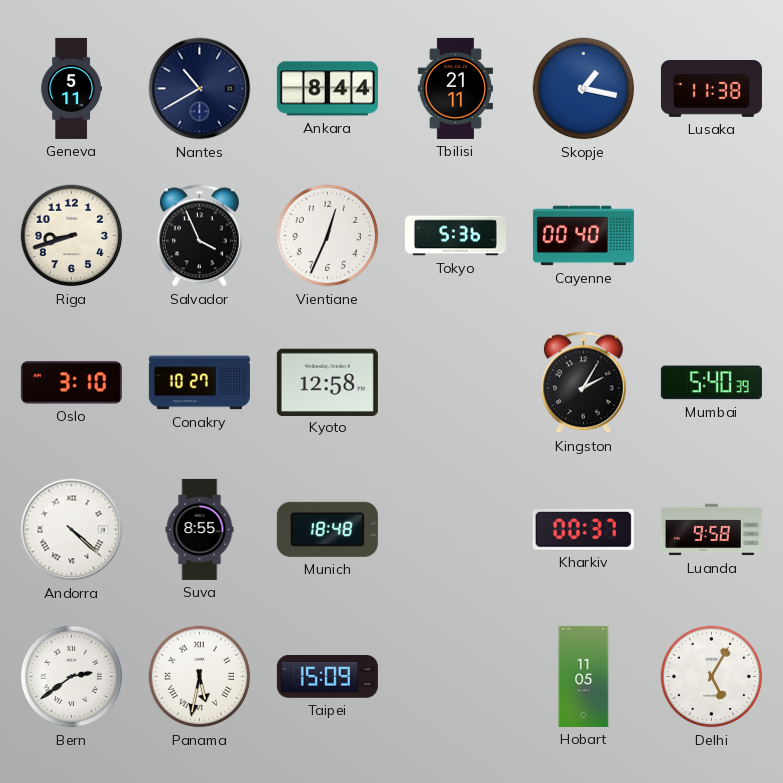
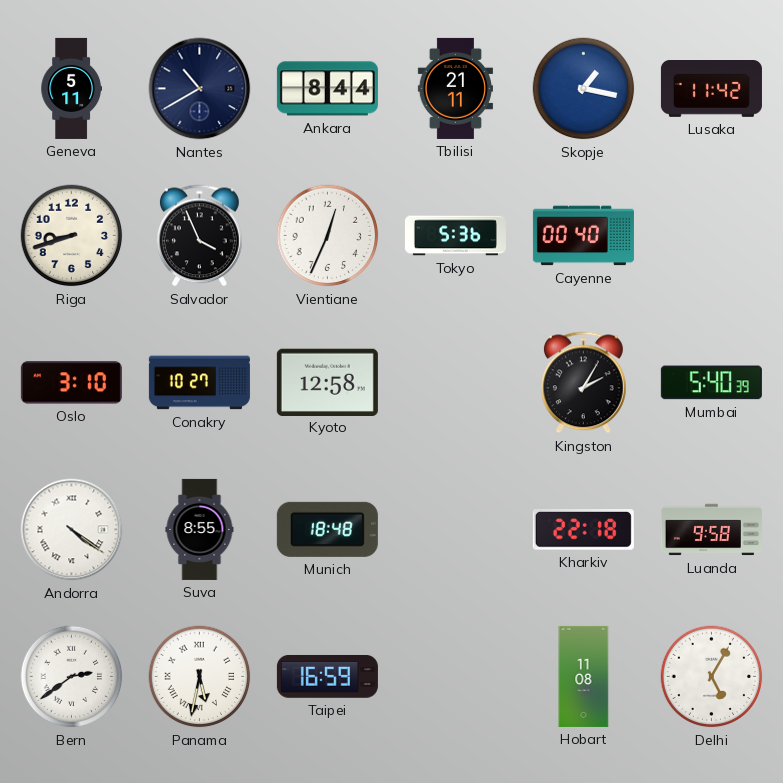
Lusaka: 11:38 -> 11:42 (711, 89)
Andorra: 4:22 -> 4:21 (72, 530)
Kharkiv: 00:37 -> 22:18 (583, 530)
Taipei: 15:09 -> 16:59 (327, 676)
Hobart: 11:05 -> 11:08 (584, 676)
